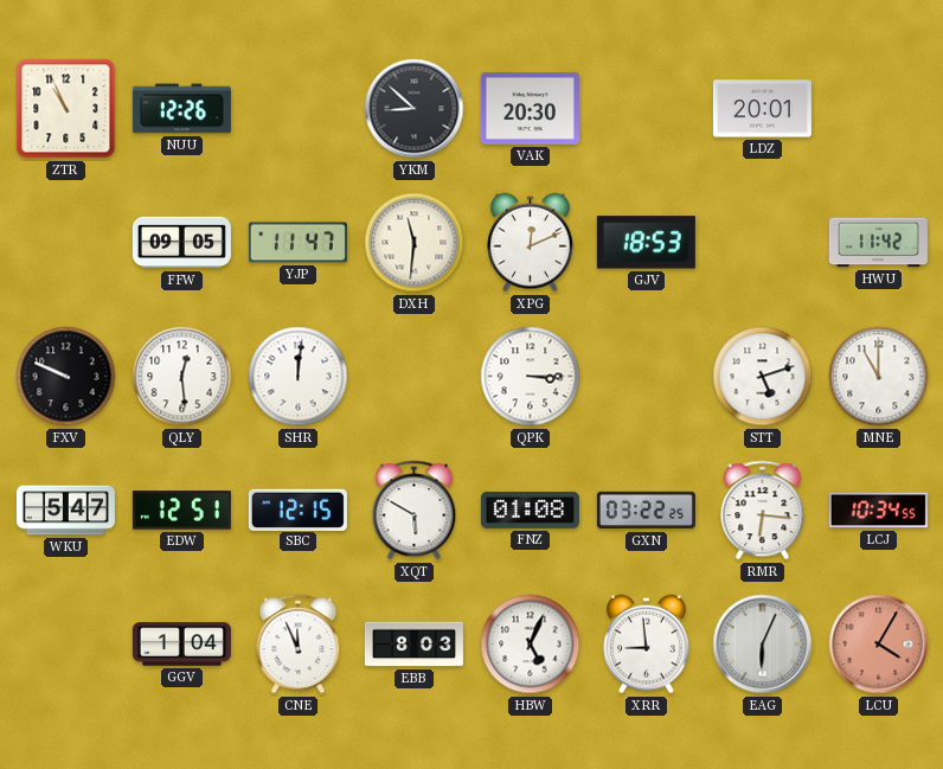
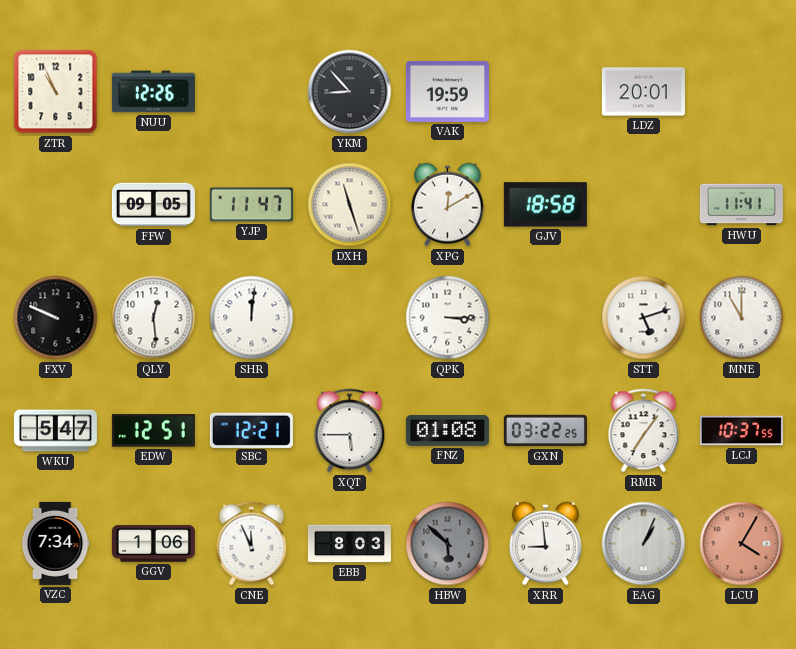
YKM: 8:52 -> 8:53 (350, 92)
VAK: 20:30 -> 19:59 (447, 91)
DXH: 11:31 -> 11:27 (350, 205)
XPG: 12:11 -> 12:10 (448, 205)
GJV: 18:53 -> 18:58 (545, 205)
HWU: 11:42 -> 11:41 (741, 205)
SBC: 12:15 -> 12:21 (251, 430)
XQT: 5:50 -> 5:45 (350, 431)
RMR: 6:16 -> 7:06 (644, 431)
LCJ: 10:34 -> 10:37 (741, 431)
VZC: none -> 7:34 (55, 543)
GGV: 1:04 -> 1:06 (153, 544)
HBW: 5:04 -> 5:52 (448, 544)
HBW dial: white -> grey (448, 544)
EAG: 6:04 -> 1:04 (644, 544)
